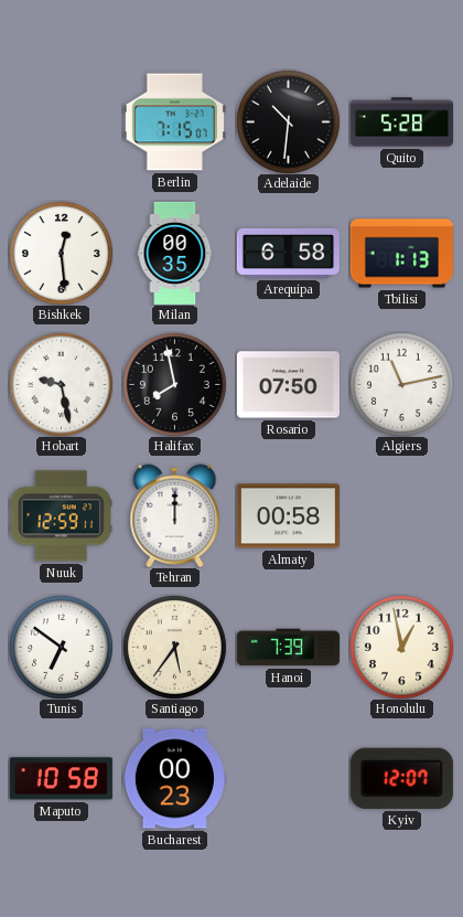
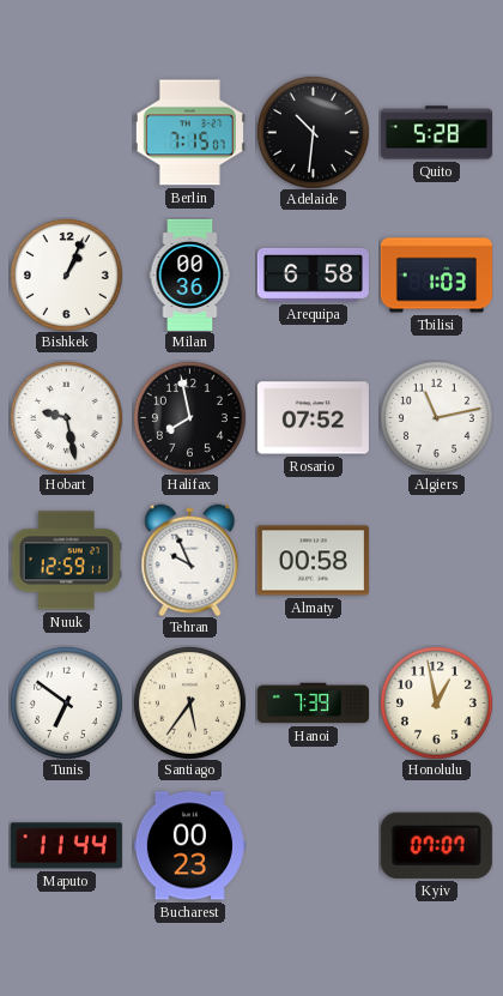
Bishkek: 12:29 -> 1:04 (66, 274)
Milan: 00:35 -> 00:36 (190, 274)
Tbilisi: 1:13 -> 1:03 (436, 276)
Rosario: 07:50 -> 07:52 (313, 418)
Tehran: 12:00 -> 9:56 (190, 560)
Maputo: 10:58 -> 11:44 (66, 846)
Kyiv: 12:07 -> 07:07 (436, 845)
